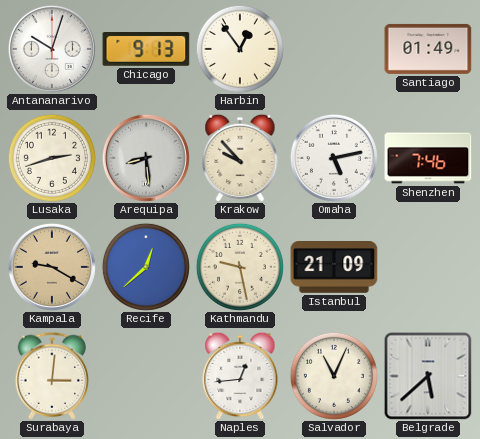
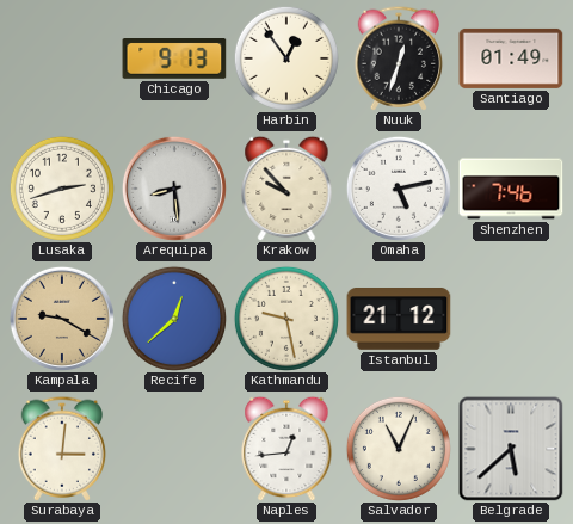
Antananarivo: 10:03 -> none (52, 49)
Nuuk: none -> 12:33 (399, 58)
Istanbul: 21:09 -> 21:12 (399, 319)
